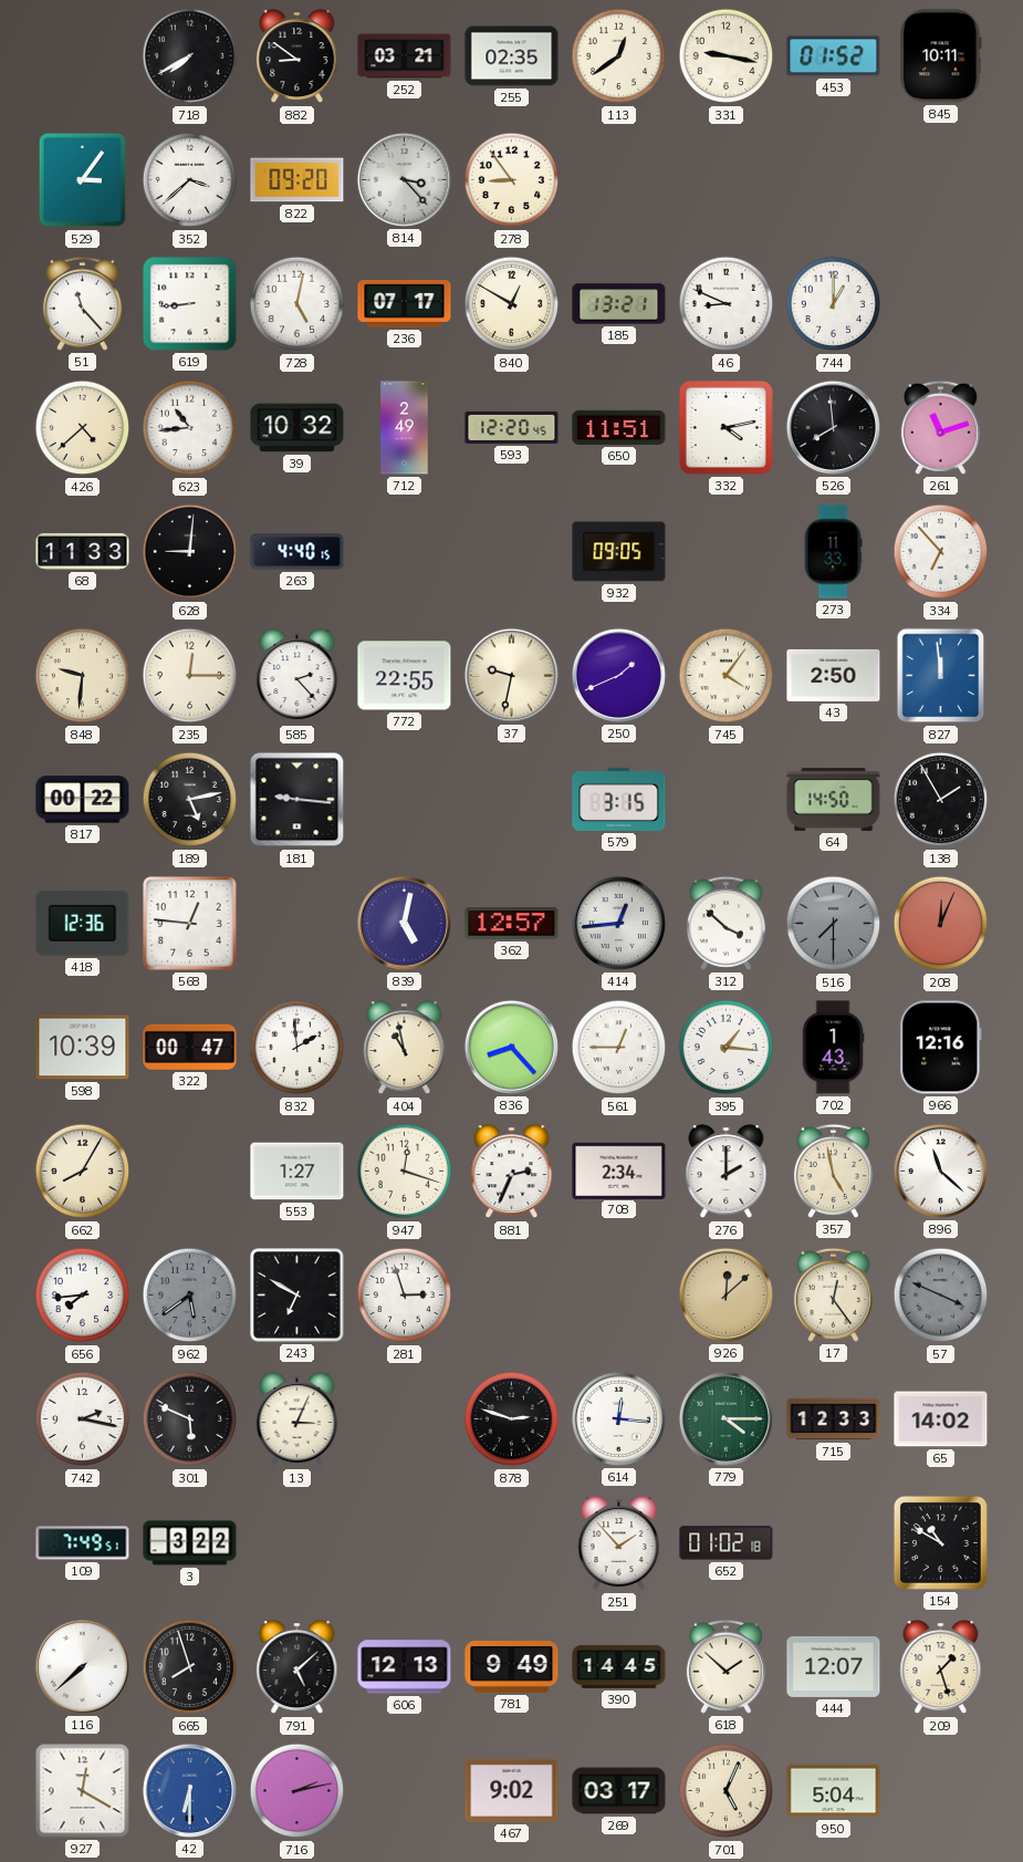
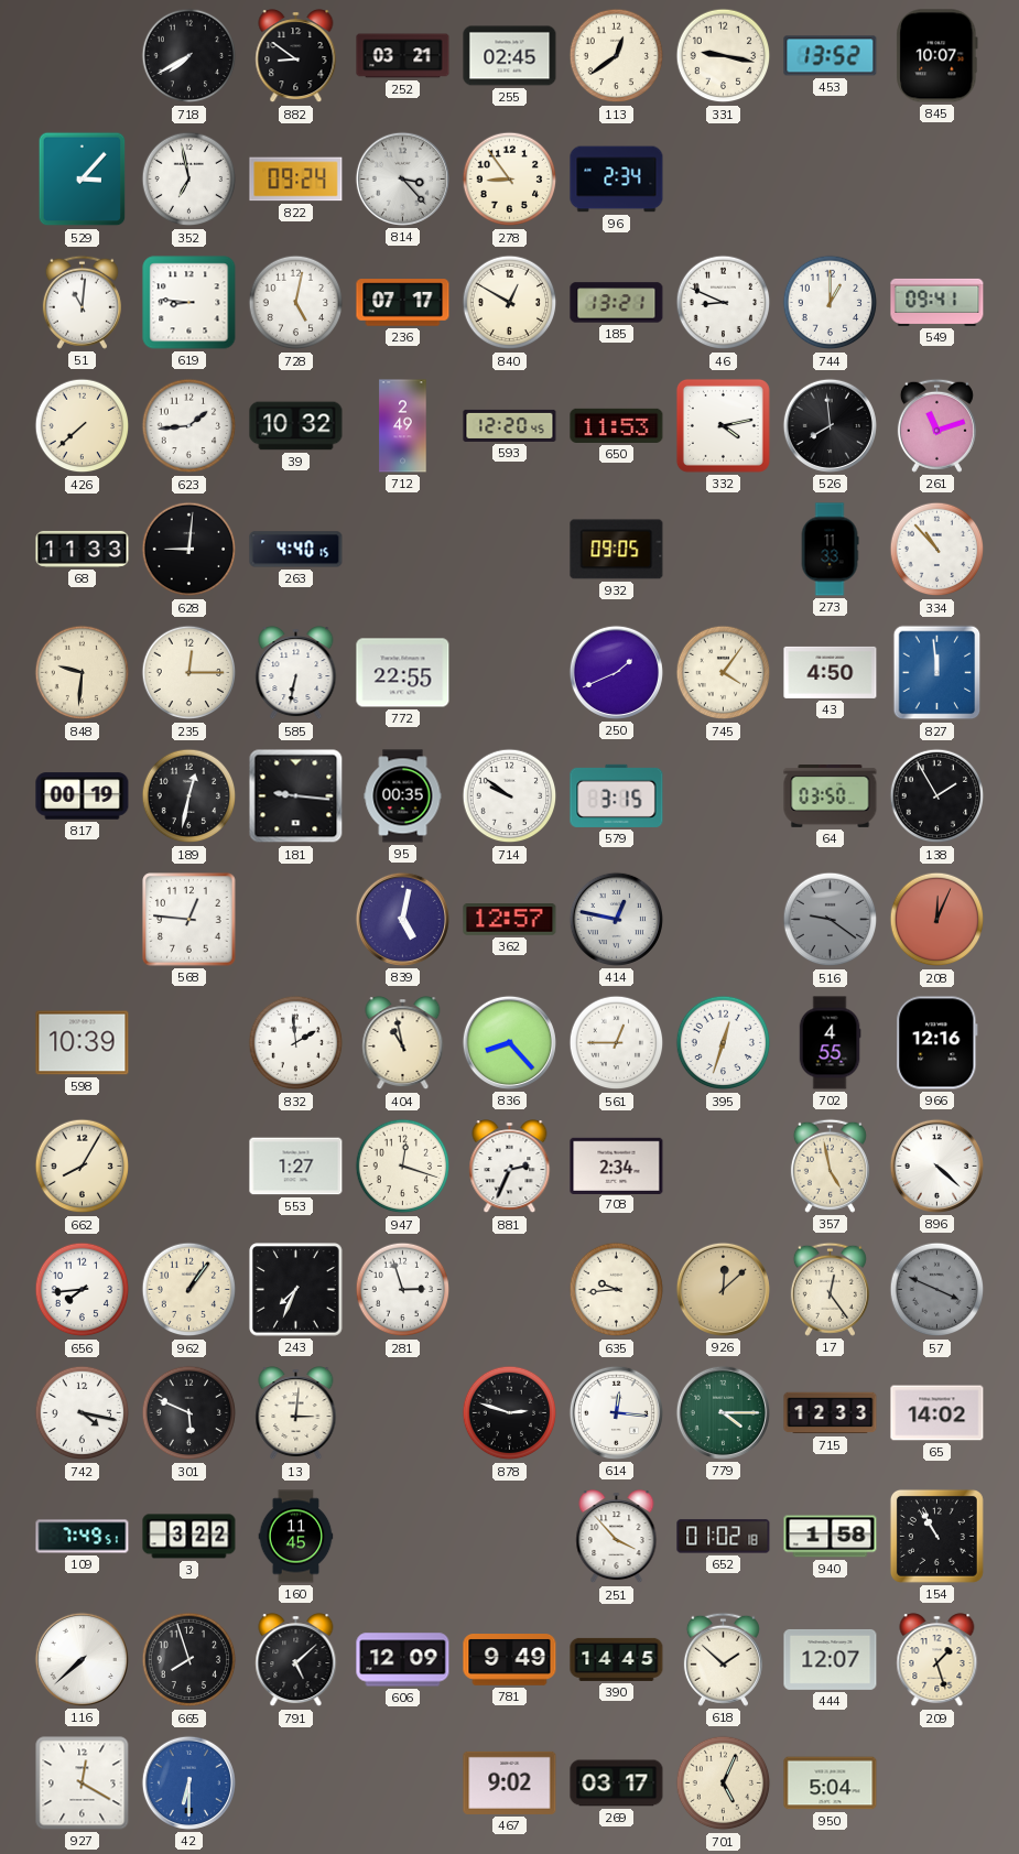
255: 02:35 -> 02:45 (510, 56)
453: 01:52 -> 13:52 (831, 56)
845: 10:11 -> 10:07 (937, 56)
529: 3:06 -> 3:07 (83, 180)
352: 3:38 -> 6:58 (189, 180)
822: 09:20 -> 09:24 (296, 180)
96: none -> 2:34 (617, 180)
51: 11:23 -> 11:01 (82, 302)
619: 8:44 -> 8:46 (189, 303)
549: none -> 09:41 (937, 302)
426: 4:38 -> 7:38 (83, 426)
623: 10:44 -> 1:44 (189, 426)
650: 11:51 -> 11:53 (617, 425)
334: 6:53 -> 10:53 (937, 550)
585: 2:23 -> 6:32 (296, 673)
37: 9:32 -> none (511, 675)
43: 2:50 -> 4:50 (831, 672)
817: 00:22 -> 00:19 (83, 796)
189: 5:13 -> 12:32 (189, 796)
95: none -> 00:35 (403, 796)
714: none -> 9:51 (510, 796)
64: 14:50 -> 03:50 (831, 796)
418: 12:36 -> none (83, 923)
414: 12:44 -> 12:47 (616, 919)
312: 3:52 -> none (726, 923)
516: 7:30 -> 9:21 (831, 920)
322: 00:47 -> none (190, 1047)
395: 1:16 -> 12:33 (724, 1043)
702: 1:43 -> 4:55 (830, 1043)
276: 2:00 -> none (727, 1172)
896: 11:22 -> 4:22 (936, 1165)
962: 5:39 -> 1:06 (189, 1290)
962 dial: grey -> cream (189, 1290)
243: 6:50 -> 7:34 (296, 1290)
635: none -> 9:44 (617, 1290)
742: 2:17 -> 4:17 (83, 1413)
13: 3:04 -> 3:01 (296, 1413)
160: none -> 11:45 (296, 1537)
251: 1:53 -> 3:53 (617, 1537)
940: none -> 1:58 (831, 1537)
154: 10:50 -> 10:55 (936, 1536)
606: 12:13 -> 12:09 (403, 1660)
716: 2:13 -> none (297, 1791)
